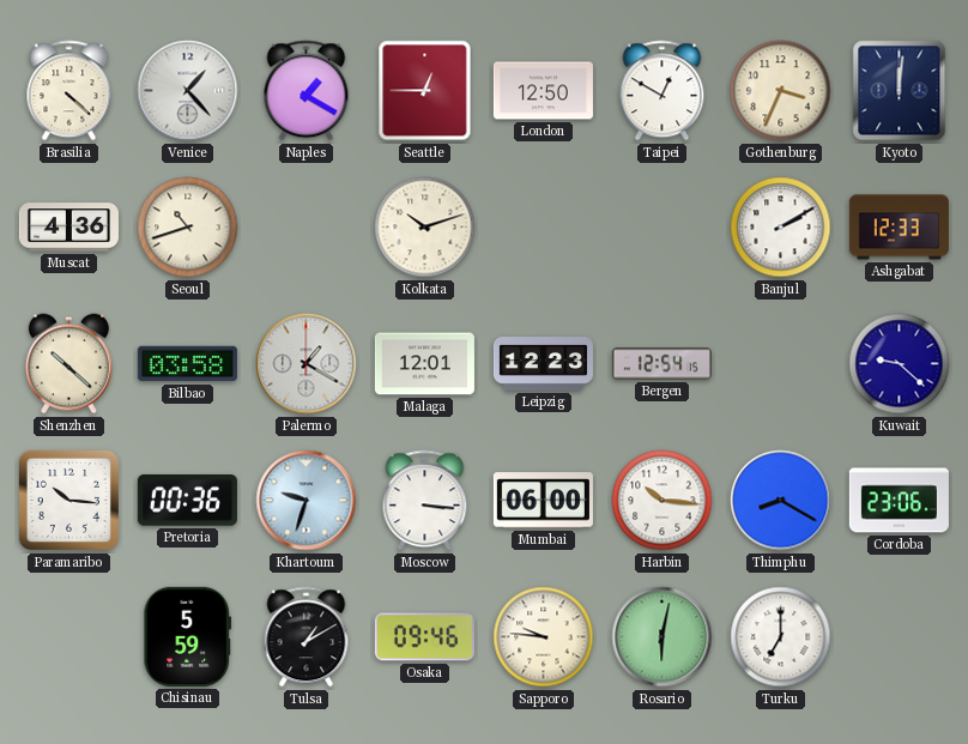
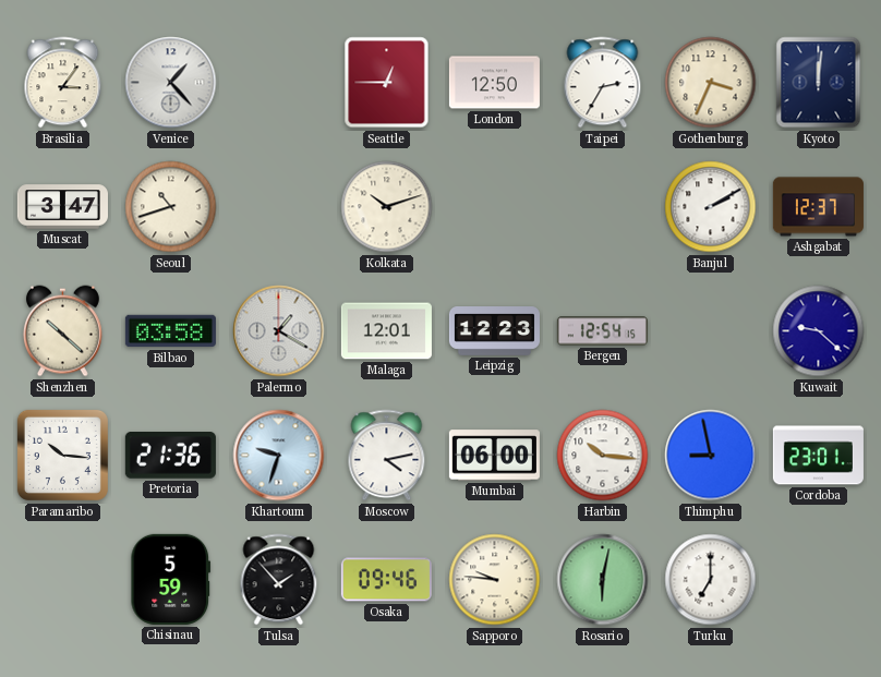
Brasilia: 4:22 -> 3:06 (63, 83)
Naples: 1:20 -> none (307, 91)
Taipei: 12:50 -> 2:35 (603, 83)
Muscat: 4:36 -> 3:47 (62, 207)
Ashgabat: 12:33 -> 12:37 (818, 207)
Pretoria: 00:36 -> 21:36 (170, 456)
Moscow: 3:16 -> 4:13 (387, 456)
Thimphu: 8:20 -> 8:58 (711, 456)
Cordoba: 23:06 -> 23:01 (818, 456)
Tulsa: 1:10 -> 1:53 (279, 580)
